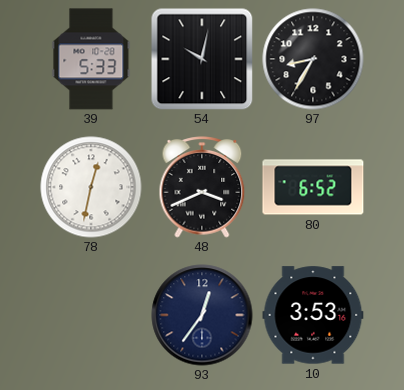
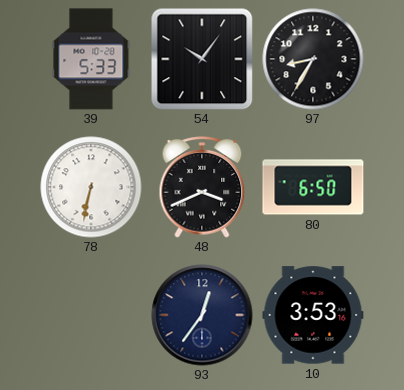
54: 10:02 -> 10:06 (202, 59)
78: 12:32 -> 6:32 (91, 187)
80: 6:52 -> 6:50 (313, 187)
